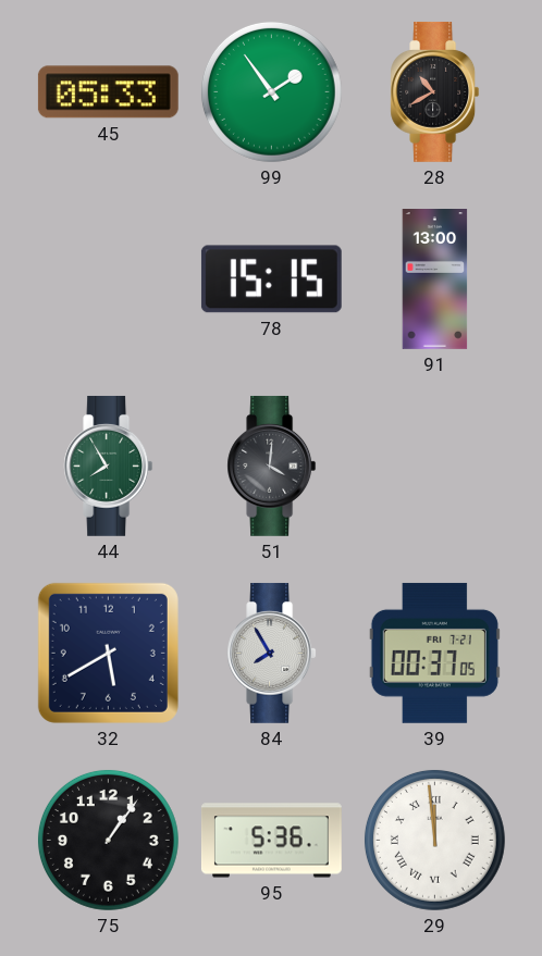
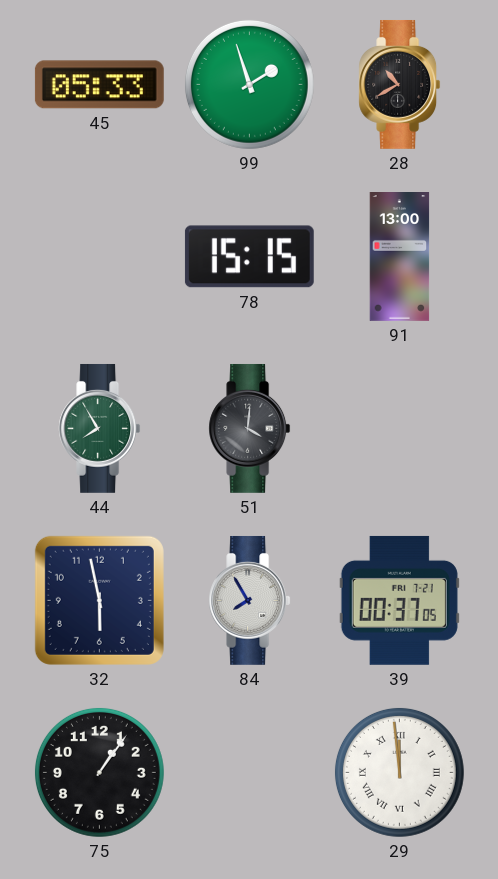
99: 1:54 -> 1:57 (249, 84)
32: 5:40 -> 5:58 (99, 600)
95: 5:36 -> none (271, 841)
